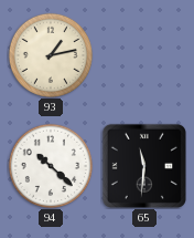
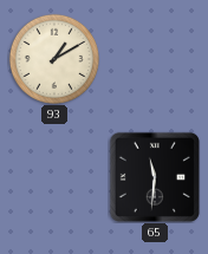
93: 1:13 -> 1:10 (54, 59)
94: 10:22 -> none (51, 166)
